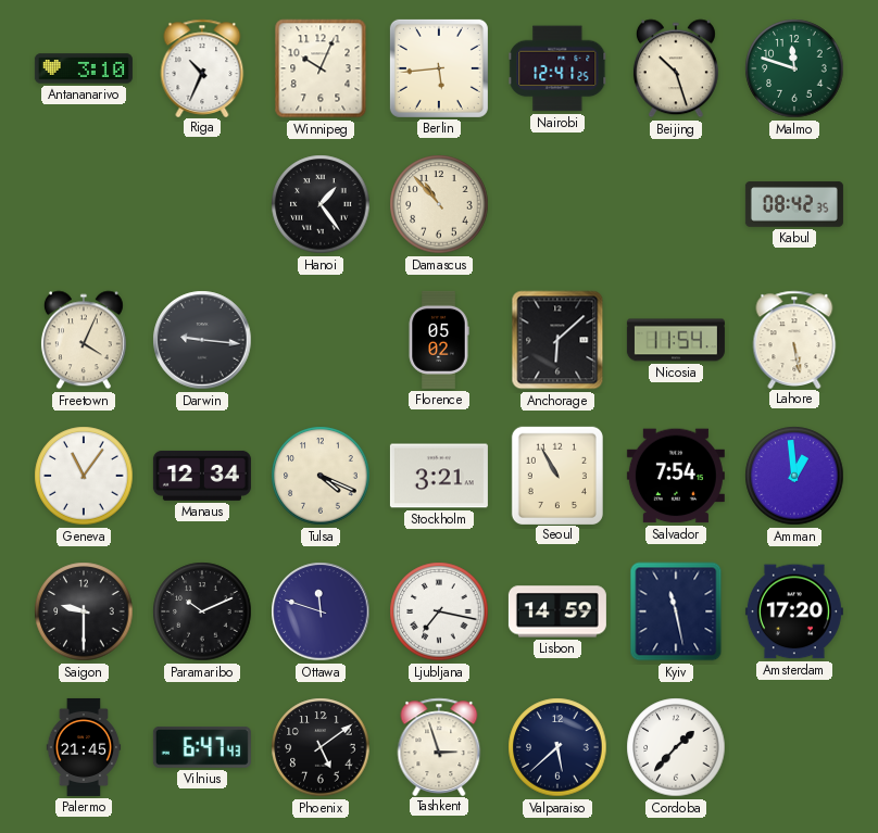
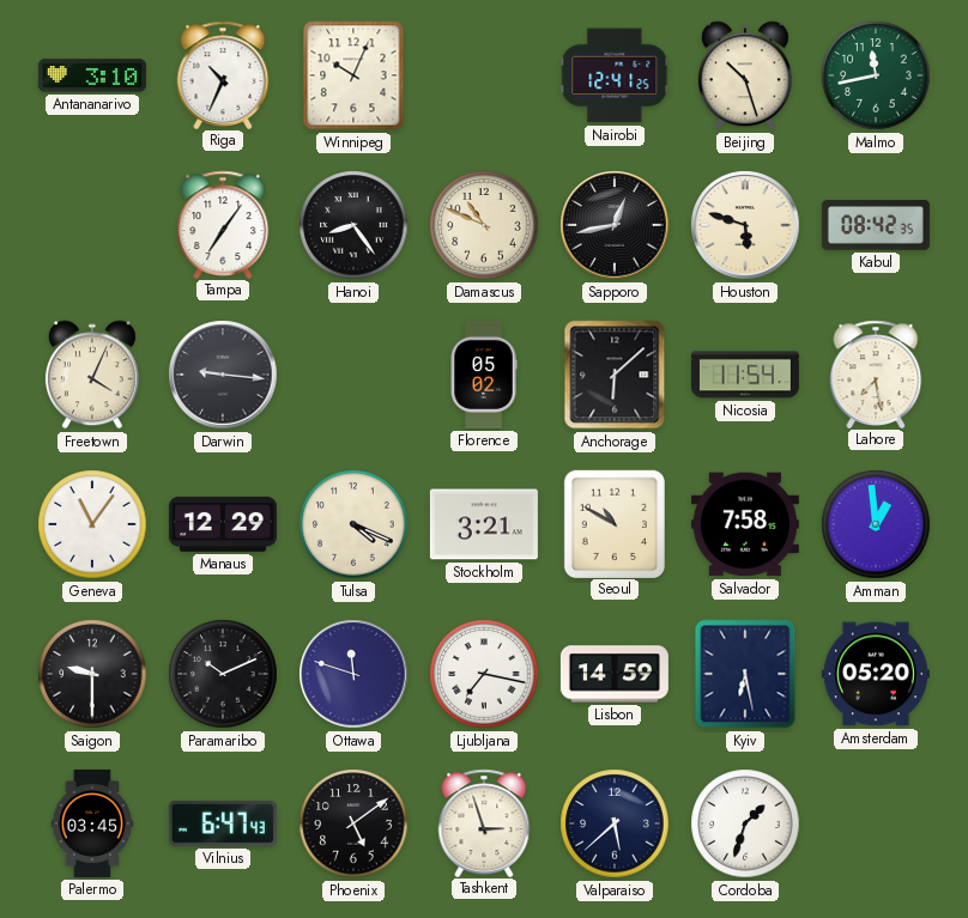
Berlin: 5:44 -> none (439, 68)
Malmo: 11:48 -> 11:43 (876, 75)
Tampa: none -> 7:06 (223, 224)
Hanoi: 1:24 -> 8:24 (353, 225)
Damascus: 10:53 -> 10:49 (484, 225)
Sapporo: none -> 12:43 (615, 225)
Houston: none -> 5:48 (745, 225)
Lahore: 5:28 -> 7:28 (876, 373)
Manaus: 12:34 -> 12:29 (223, 524)
Seoul: 10:55 -> 10:50 (615, 523)
Salvador: 7:54 -> 7:58 (745, 524)
Kyiv: 11:28 -> 6:28 (745, 674)
Amsterdam: 17:20 -> 05:20 (876, 674)
Palermo: 21:45 -> 03:45 (92, 823)
Cordoba: 1:37 -> 1:33 (745, 823)
